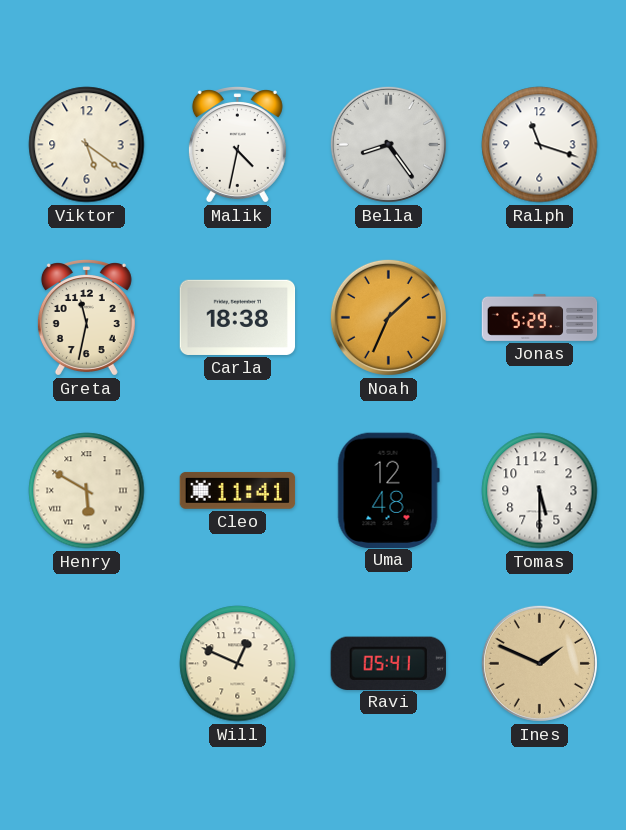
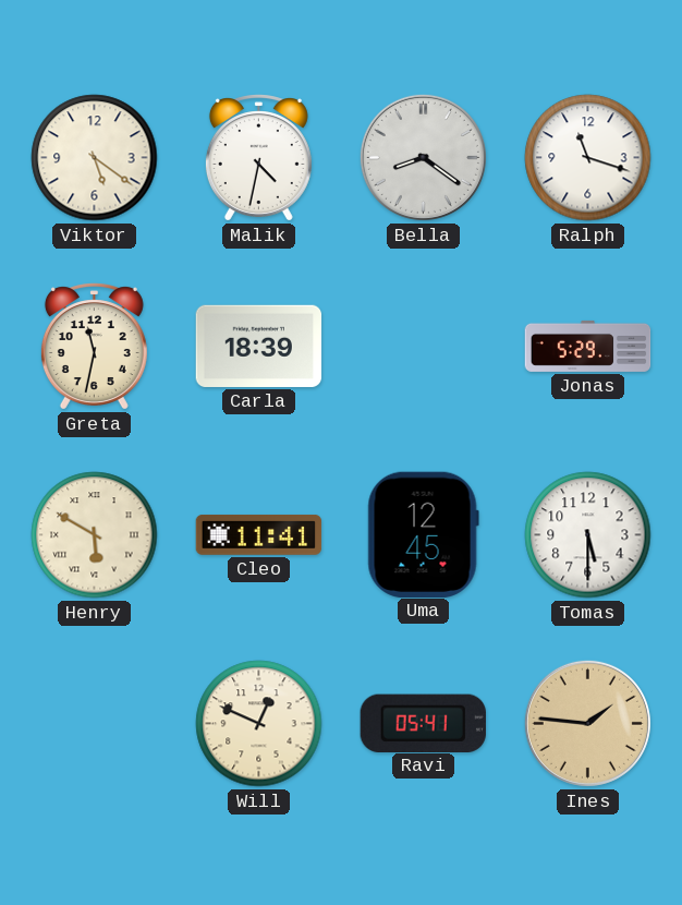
Bella: 8:24 -> 8:21 (423, 157)
Carla: 18:38 -> 18:39 (259, 346)
Noah: 1:34 -> none (388, 317)
Uma: 12:48 -> 12:45 (423, 534)
Ines: 1:49 -> 1:46 (587, 723)
